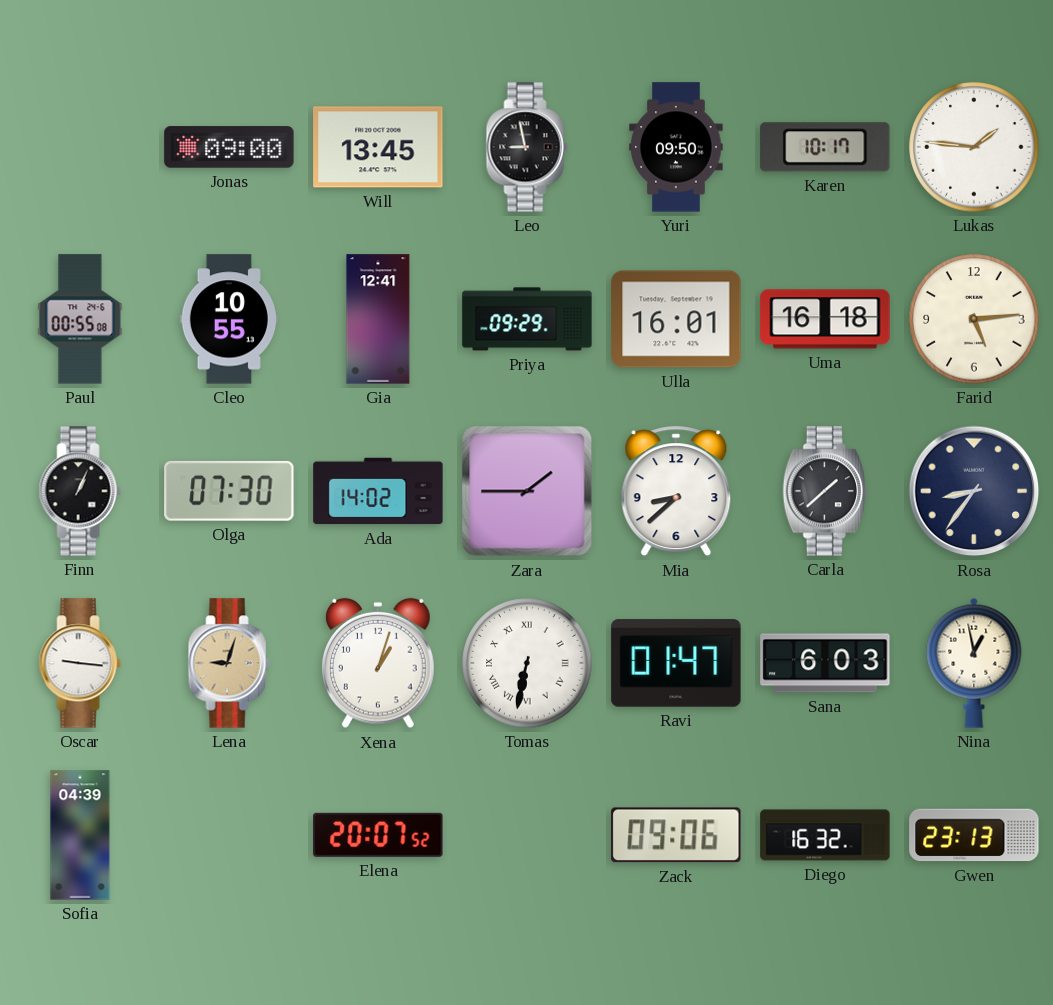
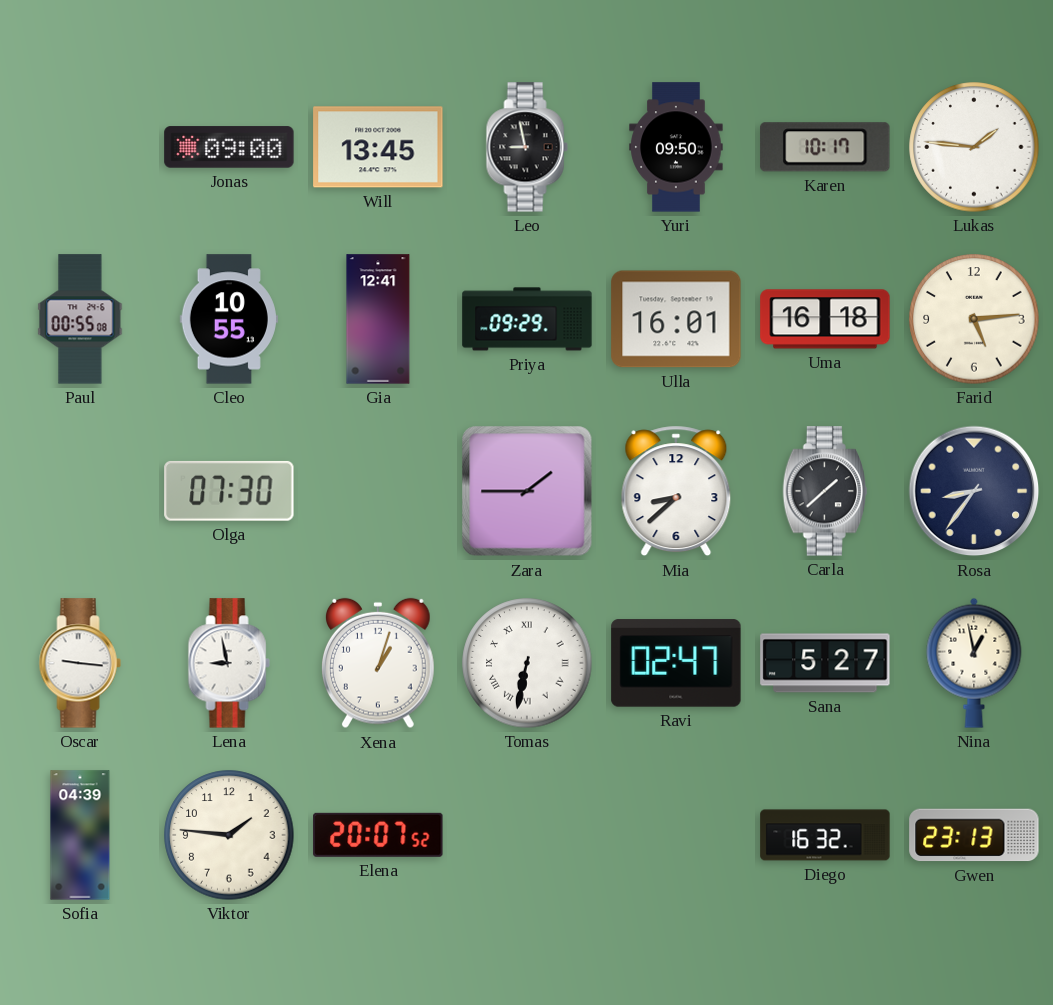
Finn: 1:04 -> none (80, 491)
Ada: 14:02 -> none (378, 491)
Lena: 9:03 -> 8:58 (229, 663)
Lena dial: champagne -> white (229, 663)
Ravi: 01:47 -> 02:47 (676, 663)
Sana: 6:03 -> 5:27 (825, 663)
Viktor: none -> 1:46 (229, 835)
Zack: 09:06 -> none (676, 835)
